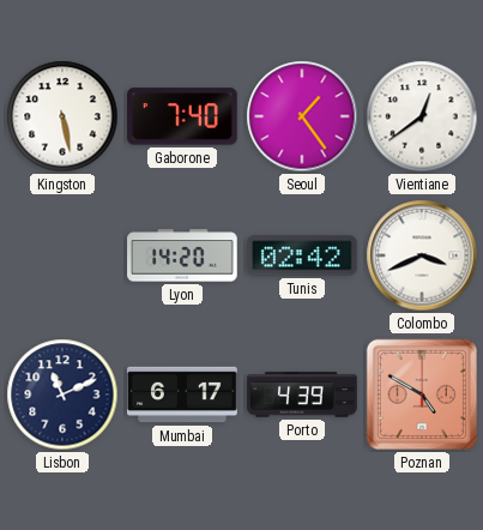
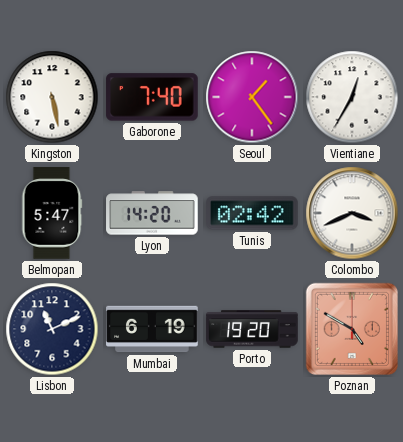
Vientiane: 12:39 -> 12:35 (352, 97)
Belmopan: none -> 5:47 (52, 213)
Mumbai: 6:17 -> 6:19 (152, 329)
Porto: 4:39 -> 19:20 (252, 329)
